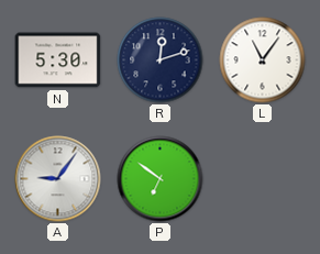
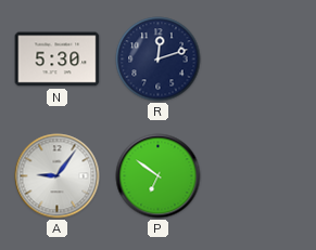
L: 11:06 -> none (263, 60)
